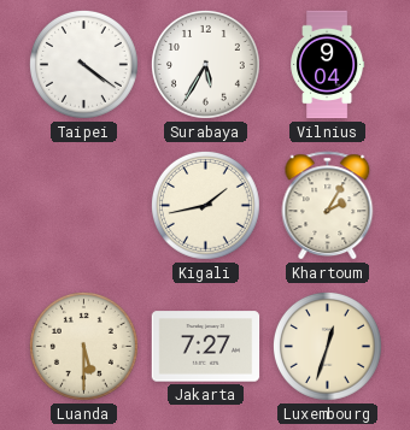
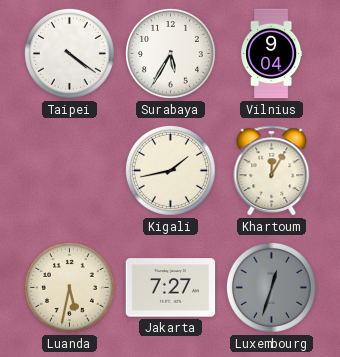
Khartoum: 2:05 -> 12:05 (272, 171)
Luanda: 5:30 -> 5:32 (69, 287)
Luxembourg dial: cream -> grey (271, 287)
